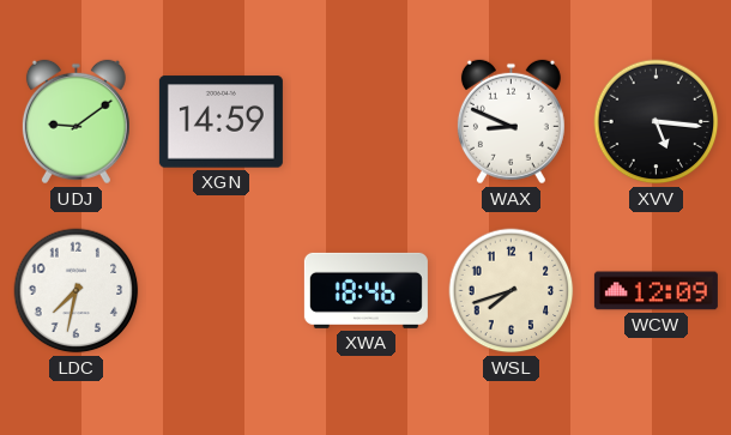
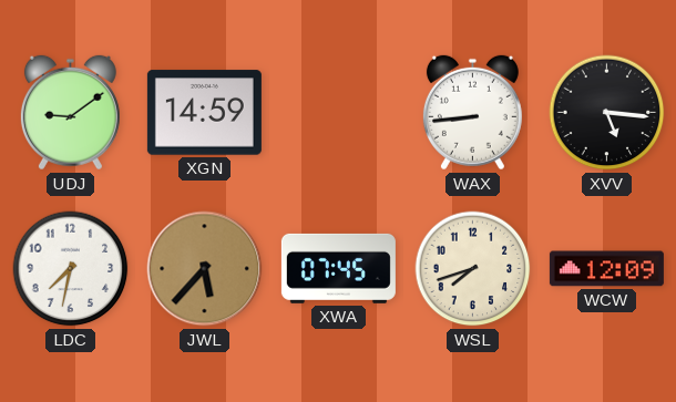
WAX: 8:49 -> 8:44 (472, 113)
JWL: none -> 5:37 (205, 269)
XWA: 18:46 -> 07:45 (338, 268)
